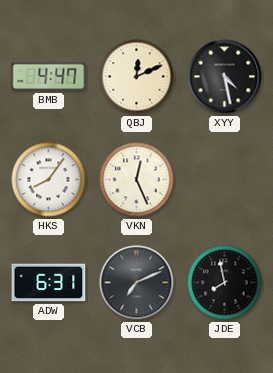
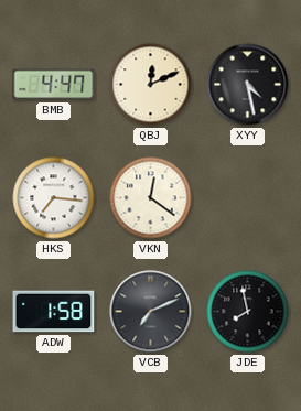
HKS: 8:06 -> 7:16 (54, 198)
VKN: 12:26 -> 12:21 (151, 198)
ADW: 6:31 -> 1:58 (54, 312)
